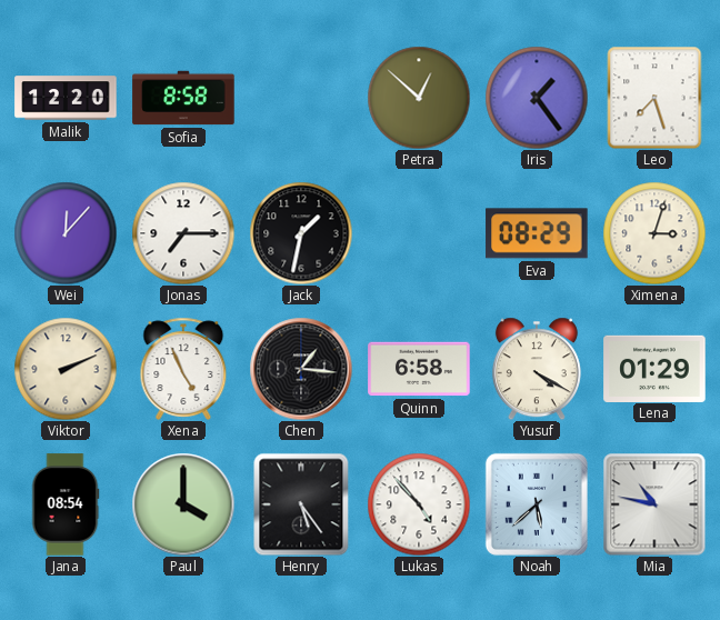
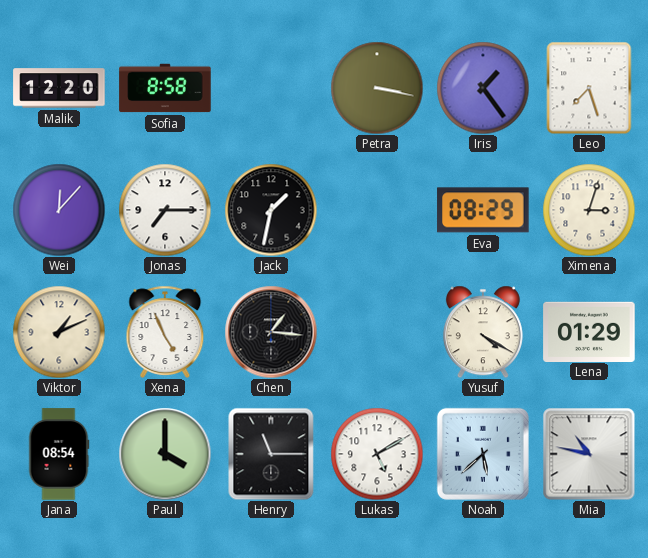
Petra: 12:52 -> 3:17 (377, 88)
Viktor: 2:11 -> 1:11 (59, 332)
Quinn: 6:58 -> none (419, 369)
Henry: 5:24 -> 11:15 (271, 454)
Lukas: 4:53 -> 5:10 (377, 454)
